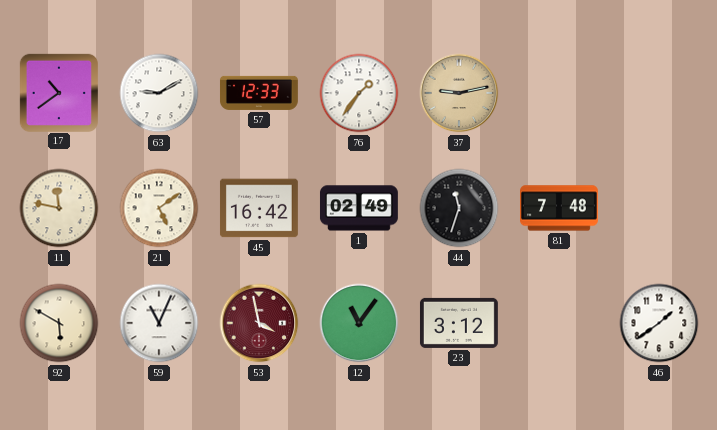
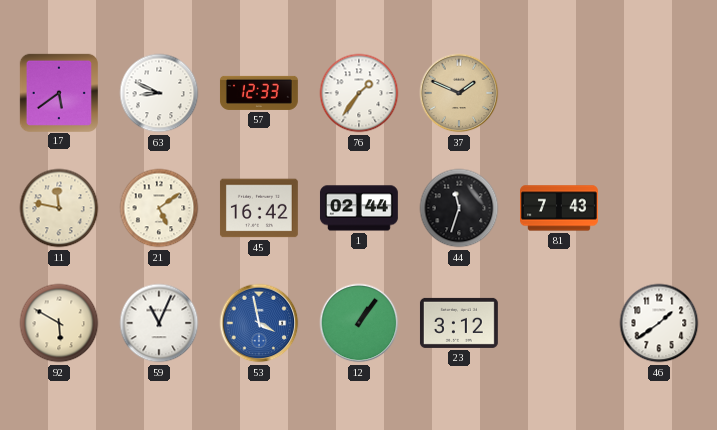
17: 10:39 -> 5:39 (58, 92)
63: 9:10 -> 8:49 (159, 93)
37: 9:13 -> 1:49 (459, 93)
1: 02:49 -> 02:44 (359, 208)
81: 7:48 -> 7:43 (560, 208)
53 dial: burgundy -> blue (259, 323)
12: 11:06 -> 1:06 (359, 323)
